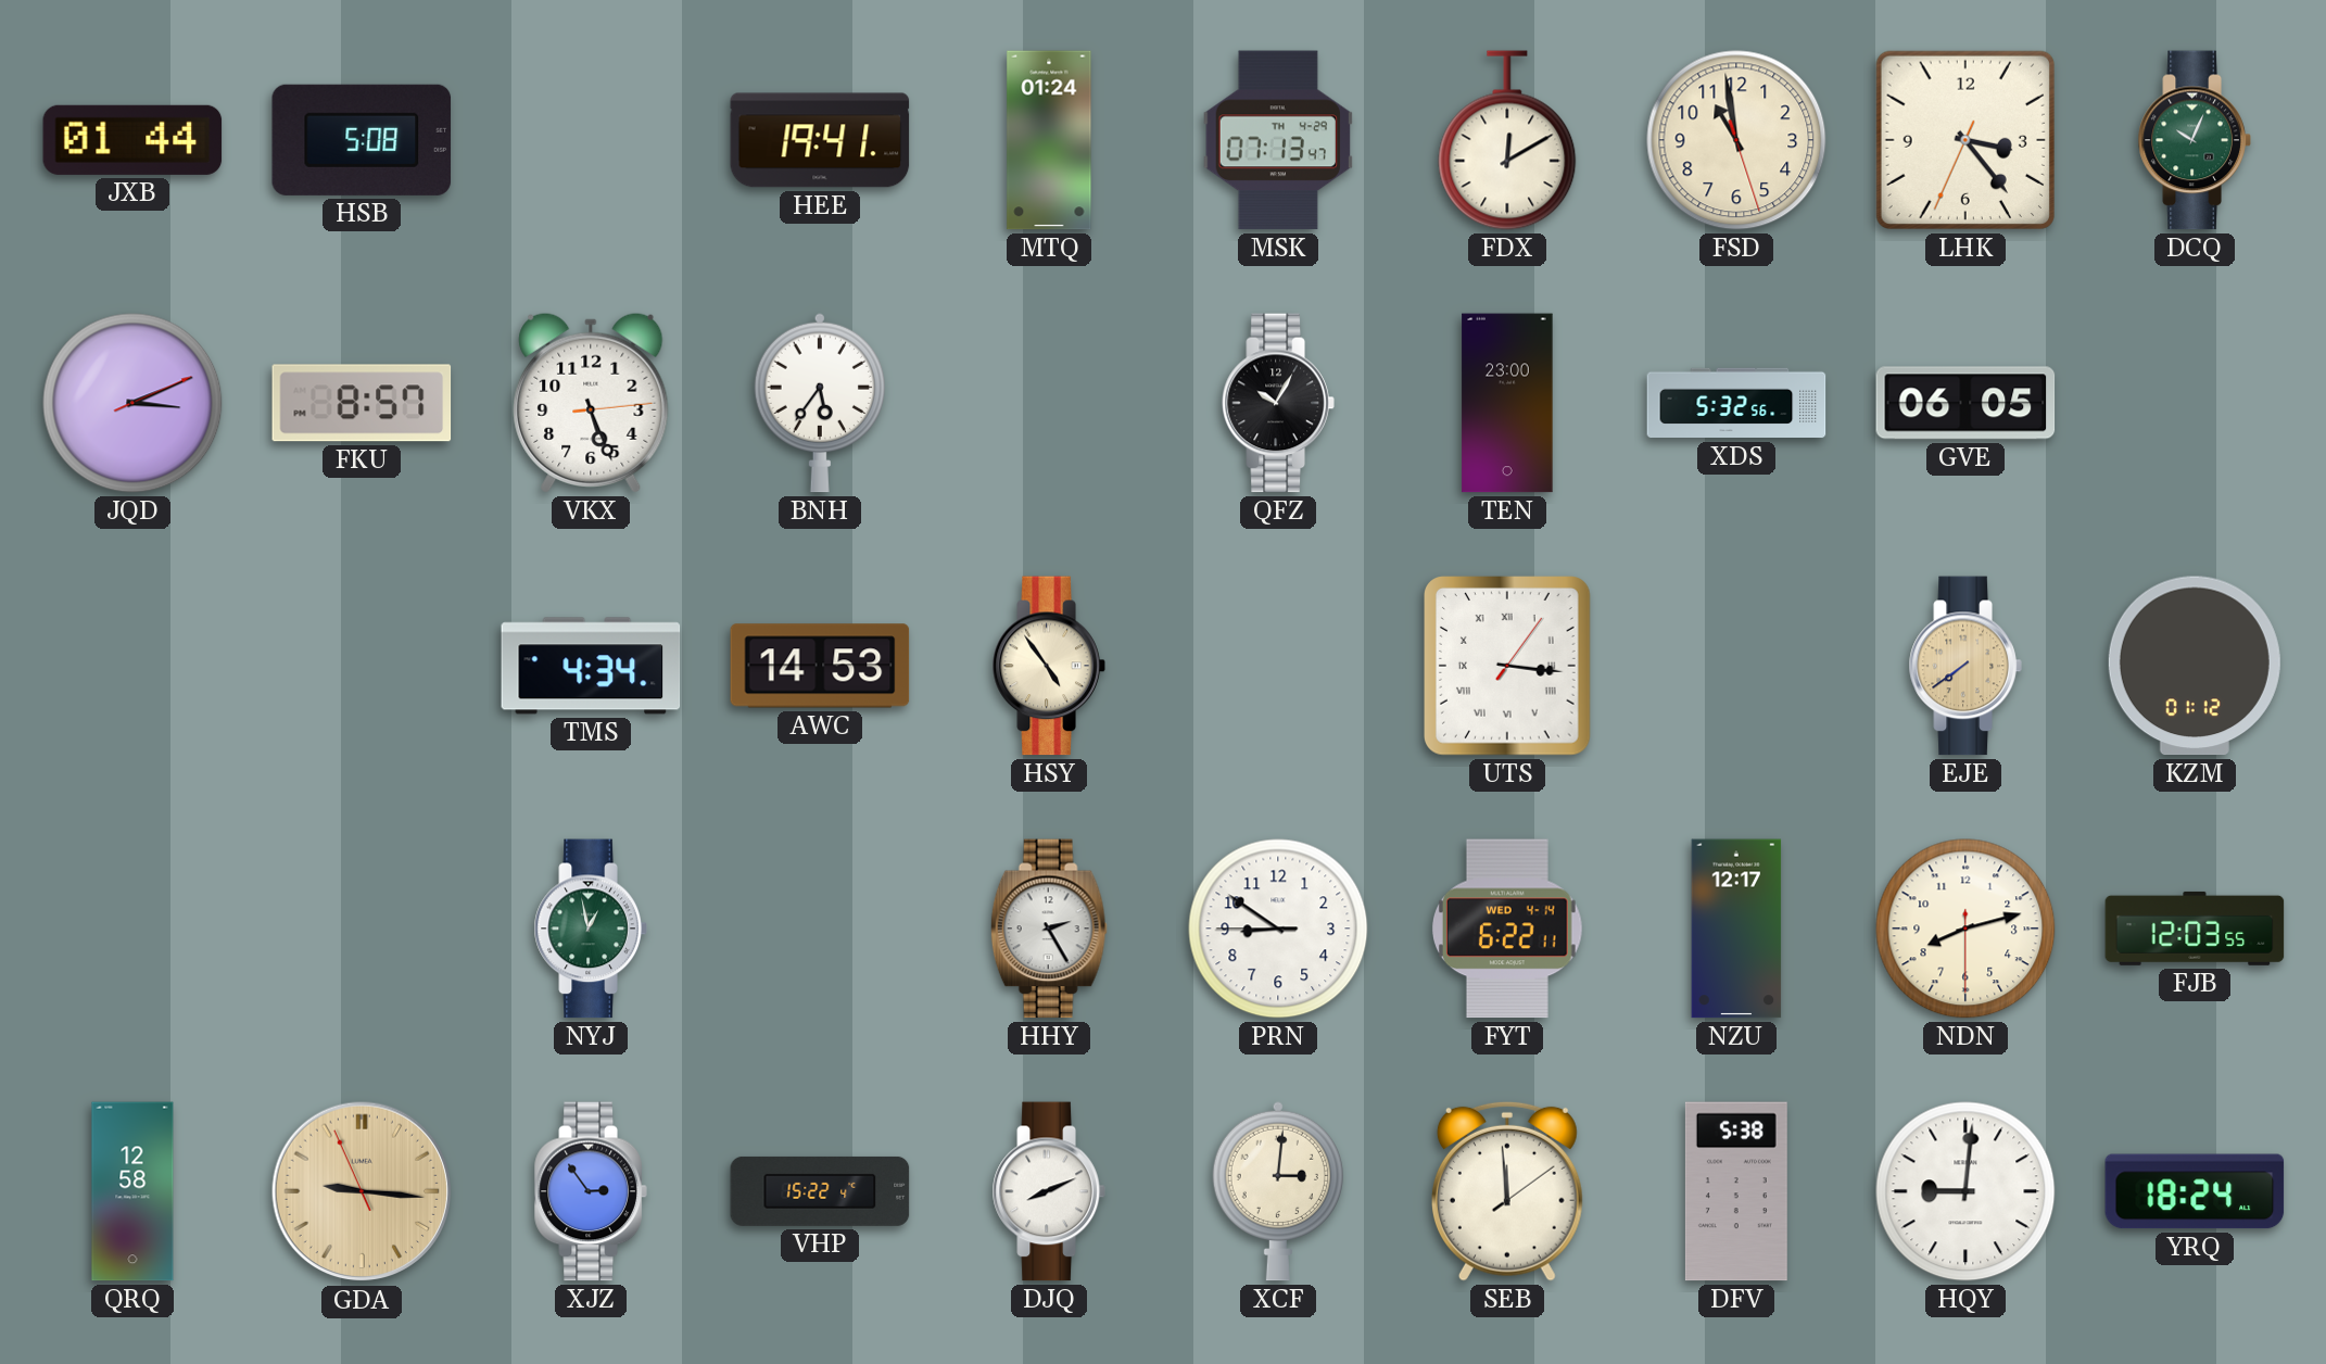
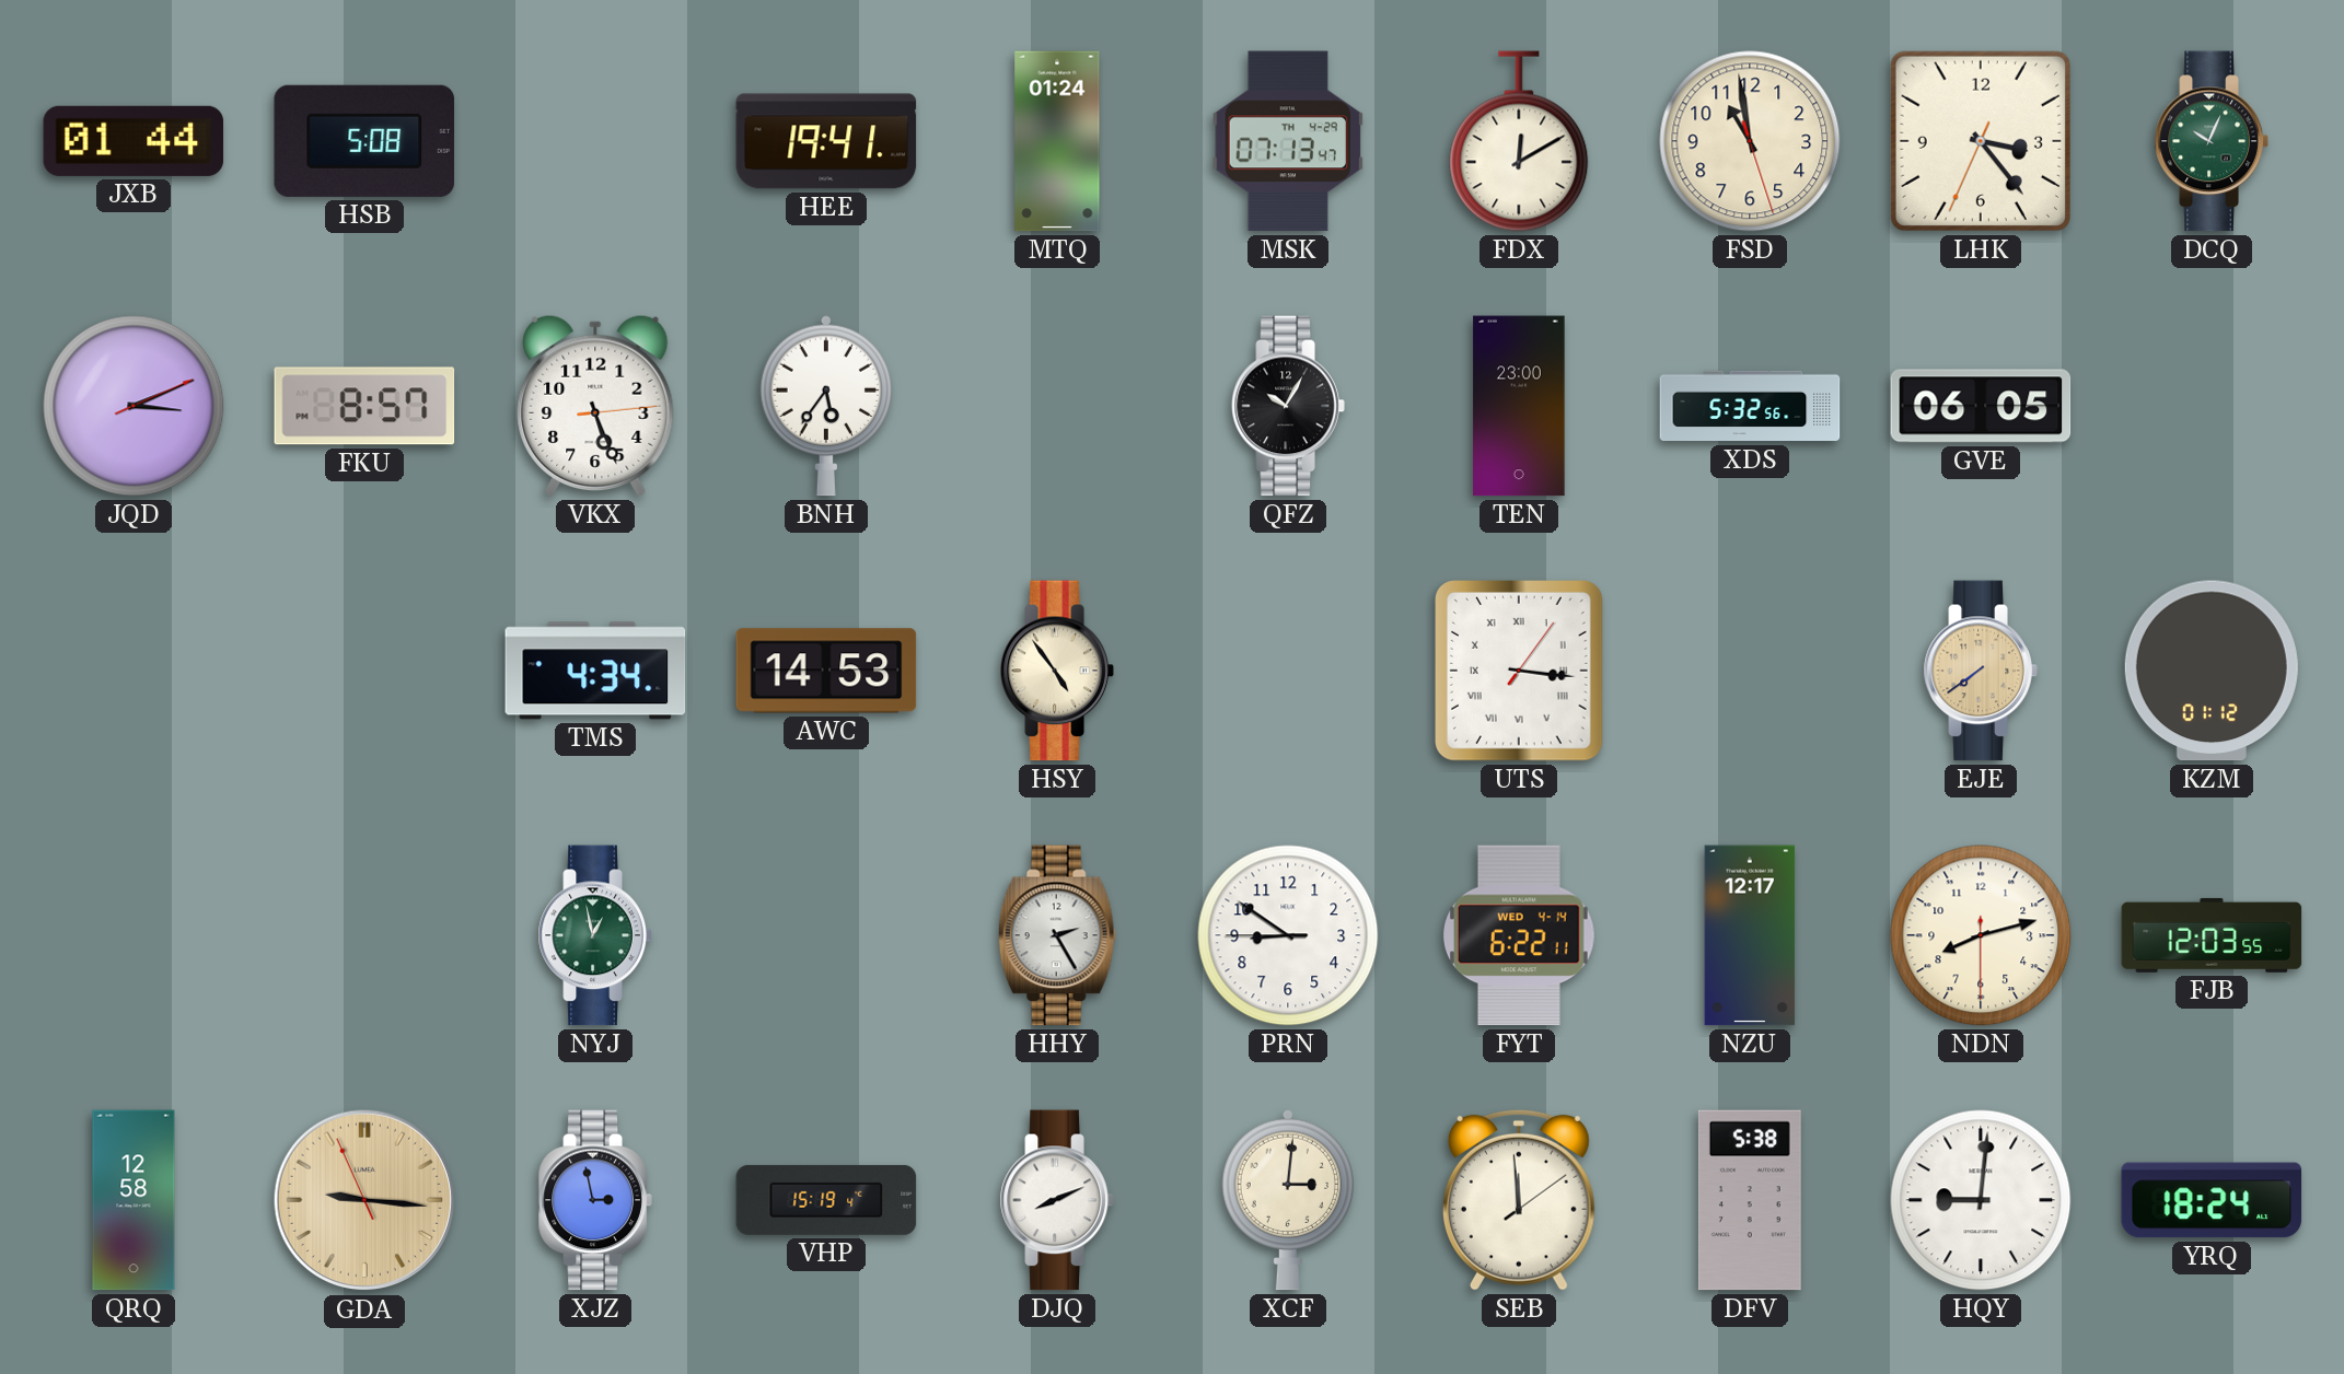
XJZ: 2:54 -> 2:58 (595, 1200)
VHP: 15:22 -> 15:19 (826, 1200)
